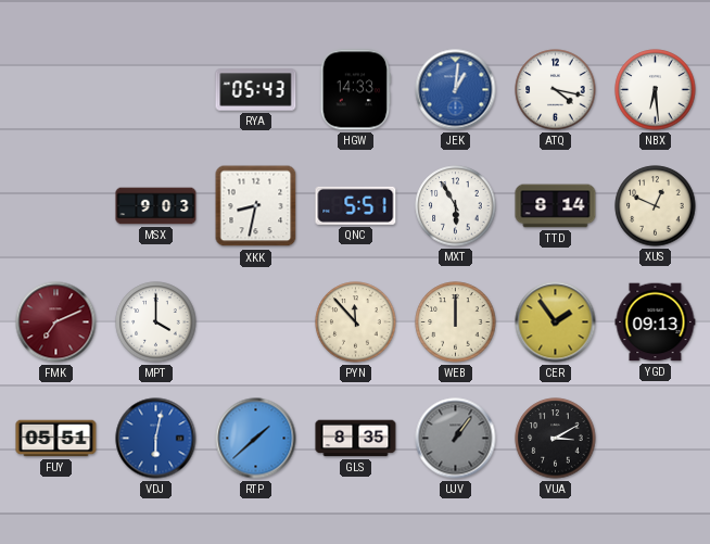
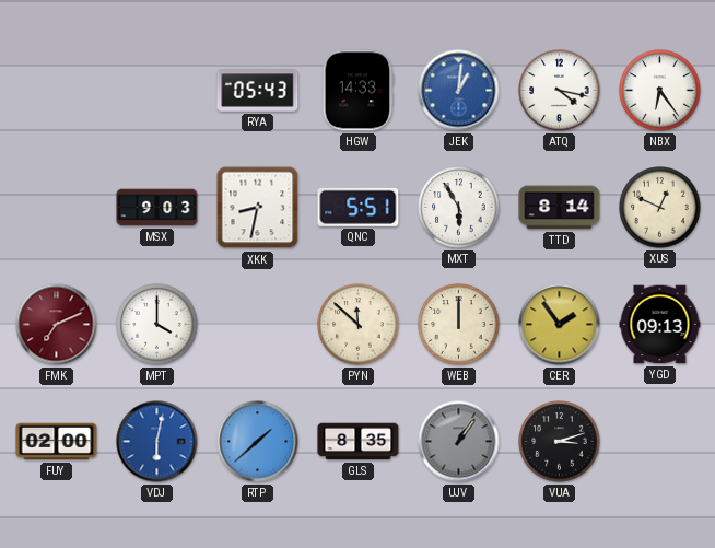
NBX: 6:29 -> 6:24 (660, 91)
PYN: 11:53 -> 11:52 (359, 325)
FUY: 05:51 -> 02:00 (57, 442)
VUA: 3:10 -> 3:12 (560, 442)
